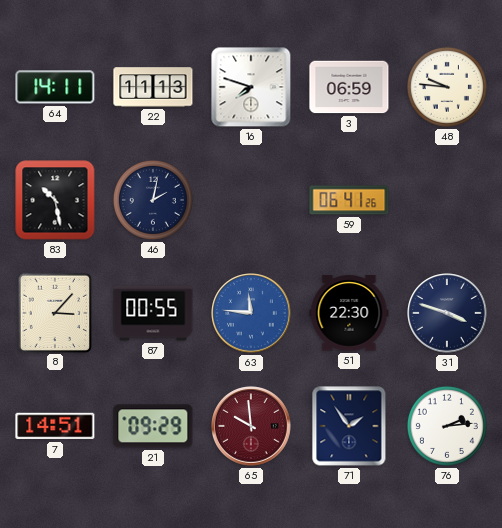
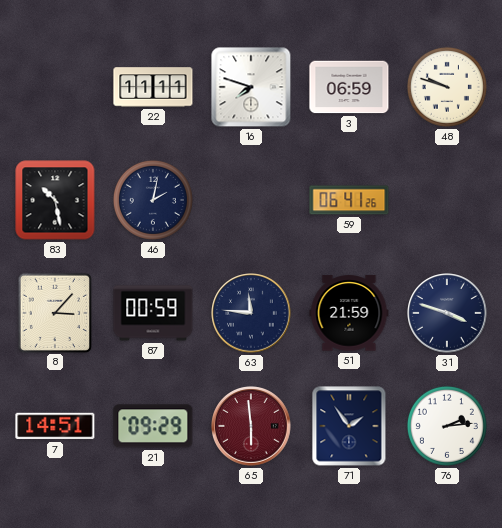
64: 14:11 -> none (55, 87)
22: 11:13 -> 11:11 (153, 87)
48: 9:46 -> 9:48 (447, 87)
87: 00:55 -> 00:59 (153, 313)
63 dial: blue -> navy (251, 313)
51: 22:30 -> 21:59 (349, 313)
65: 9:59 -> 5:59 (251, 426)
